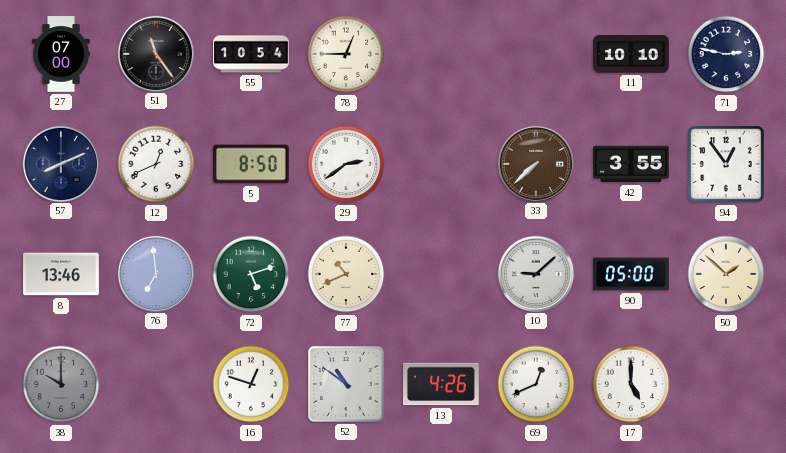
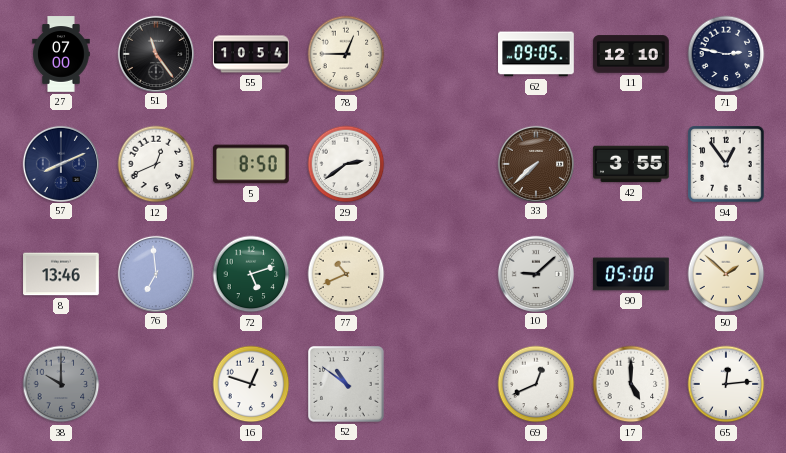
62: none -> 09:05 (536, 54)
11: 10:10 -> 12:10 (631, 54)
13: 4:26 -> none (441, 384)
65: none -> 12:14 (726, 384)
